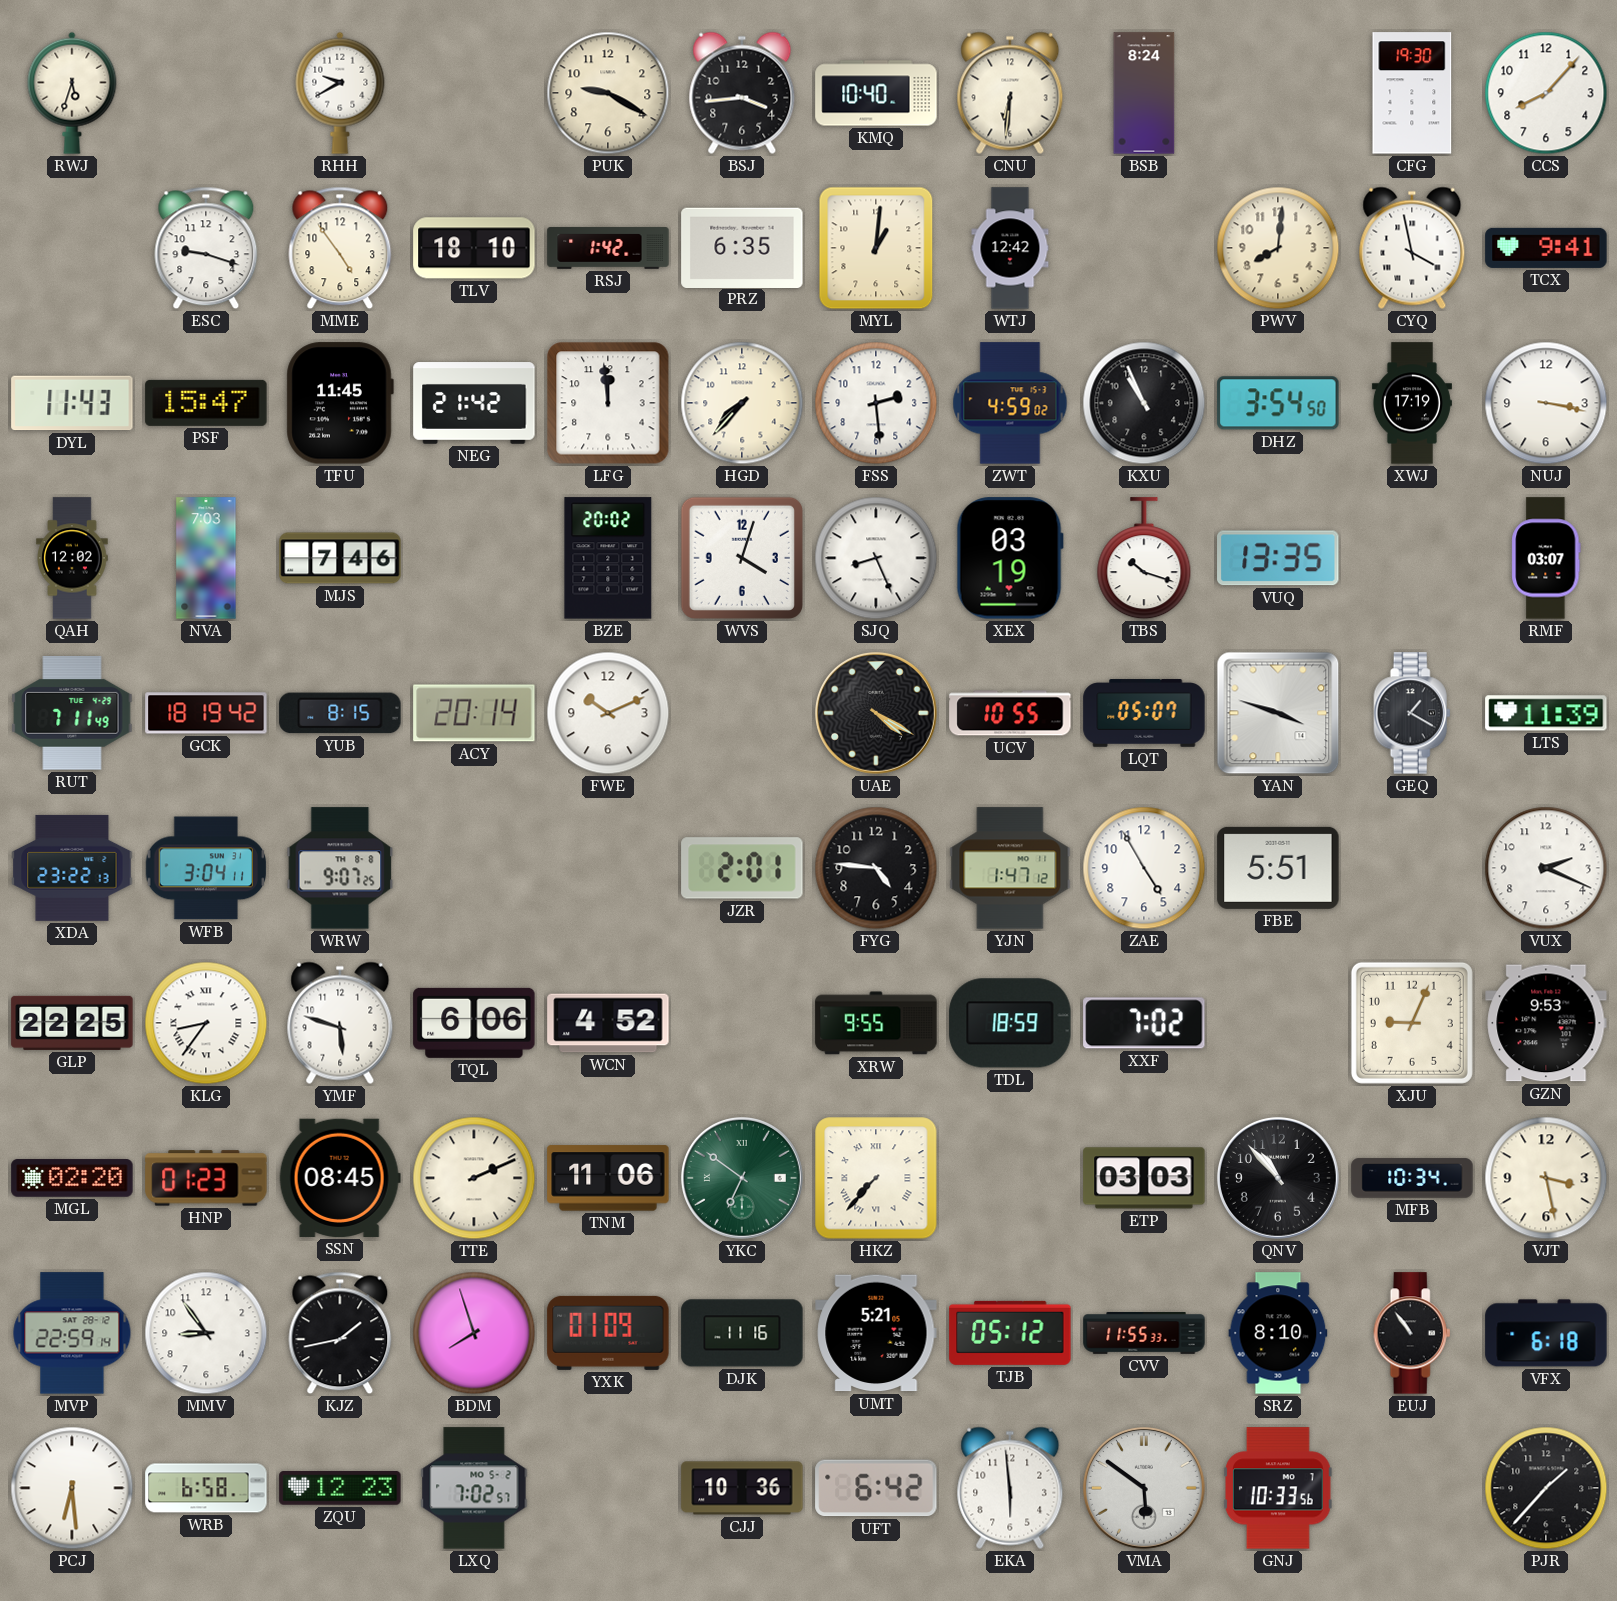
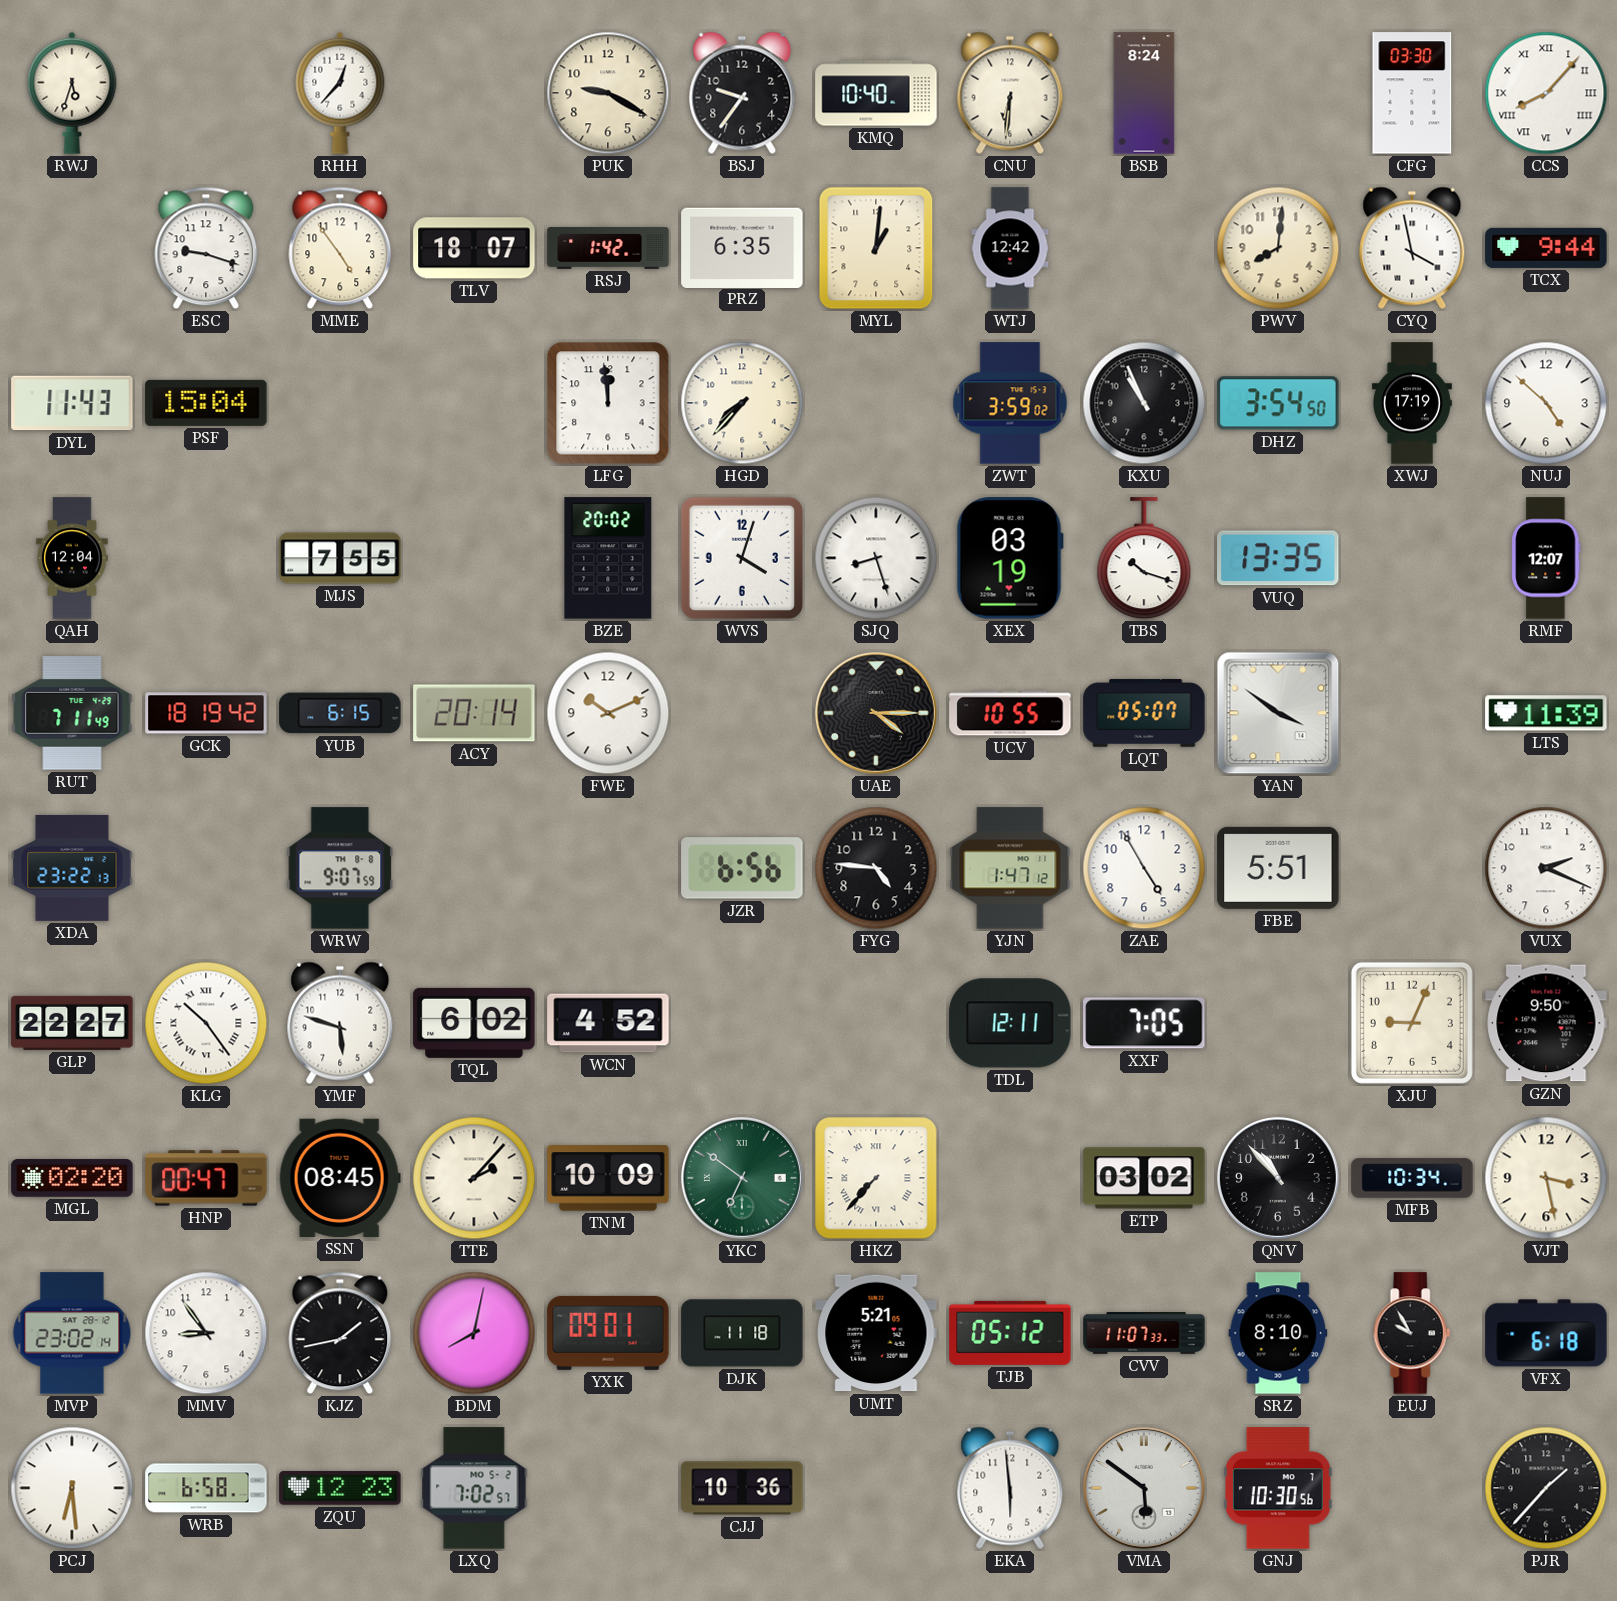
RHH: 9:40 -> 12:37 (340, 93)
BSJ: 3:44 -> 9:36 (742, 93)
CFG: 19:30 -> 03:30 (1412, 93)
CCS numerals: Arabic -> Roman (1546, 93)
TLV: 18:10 -> 18:07 (474, 248)
TCX: 9:41 -> 9:44 (1546, 248)
PSF: 15:47 -> 15:04 (206, 403)
TFU: 11:45 -> none (340, 403)
NEG: 21:42 -> none (474, 403)
FSS: 2:29 -> none (876, 403)
ZWT: 4:59 -> 3:59 (1010, 403)
NUJ: 3:17 -> 4:52 (1546, 403)
QAH: 12:02 -> 12:04 (72, 558)
NVA: 7:03 -> none (206, 558)
MJS: 7:46 -> 7:55 (340, 558)
SJQ: 8:26 -> 8:27 (876, 558)
RMF: 03:07 -> 12:07 (1546, 558)
YUB: 8:15 -> 6:15 (340, 713)
UAE: 4:20 -> 4:15 (876, 713)
YAN: 3:48 -> 3:51 (1278, 713)
GEQ: 1:20 -> none (1412, 713)
WFB: 3:04 -> none (206, 868)
WRW: 9:07:25 -> 9:07:59 (340, 868)
JZR: 2:01 -> 6:56 (742, 868)
GLP: 22:25 -> 22:27 (72, 1023)
KLG: 8:36 -> 10:24 (206, 1023)
TQL: 6:06 -> 6:02 (474, 1023)
XRW: 9:55 -> none (876, 1023)
TDL: 18:59 -> 12:11 (1010, 1023)
XXF: 7:02 -> 7:05 (1144, 1023)
GZN: 9:53 -> 9:50 (1546, 1023)
HNP: 01:23 -> 00:47 (206, 1178)
TTE: 2:11 -> 2:07 (474, 1178)
TNM: 11:06 -> 10:09 (608, 1178)
ETP: 03:03 -> 03:02 (1144, 1178)
MVP: 22:59 -> 23:02 (72, 1333)
BDM: 7:57 -> 8:02 (474, 1333)
YXK: 01:09 -> 09:01 (608, 1333)
DJK: 11:16 -> 11:18 (742, 1333)
CVV: 11:55 -> 11:07 (1144, 1334)
EUJ: 10:54 -> 9:55 (1412, 1333)
UFT: 6:42 -> none (876, 1488)
GNJ: 10:33 -> 10:30 (1278, 1488)
